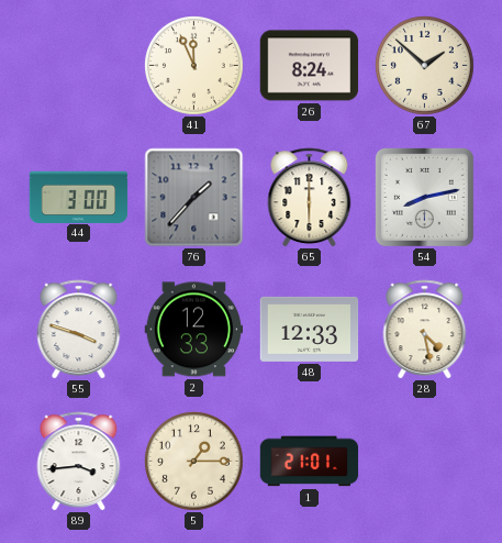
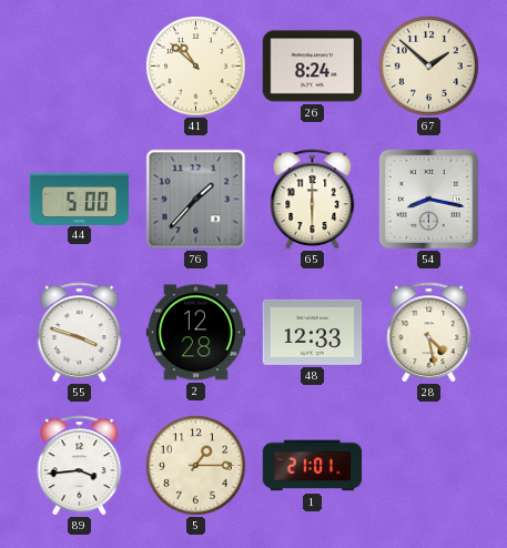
41: 11:56 -> 10:52 (196, 67)
44: 3:00 -> 5:00 (80, 199)
54: 8:13 -> 8:17 (428, 199)
2: 12:33 -> 12:28 (196, 333)
